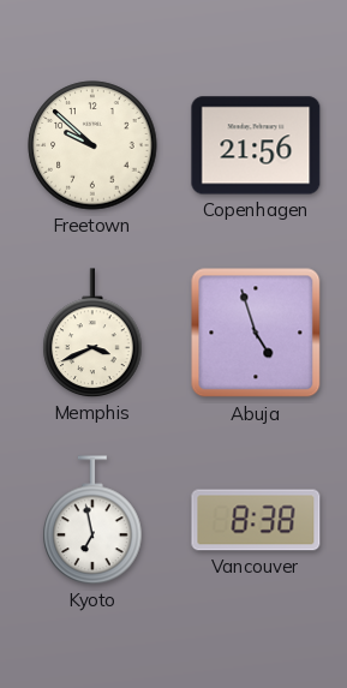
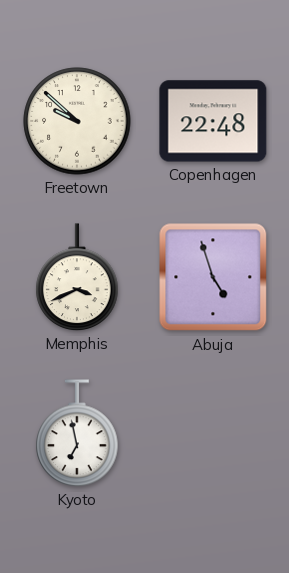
Copenhagen: 21:56 -> 22:48 (213, 121)
Vancouver: 8:38 -> none (256, 520)
